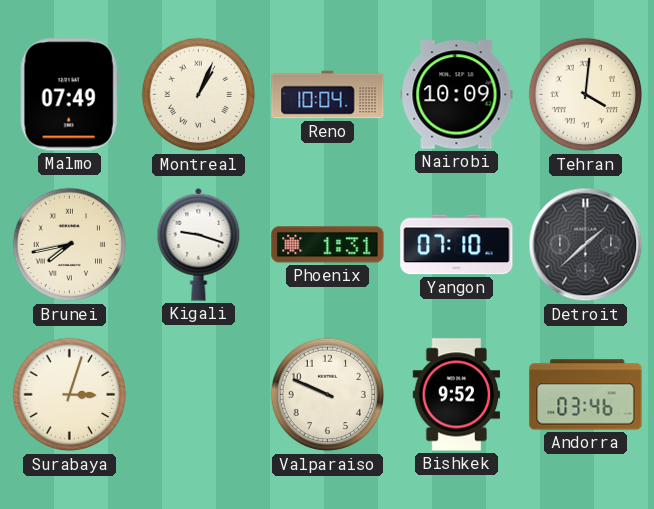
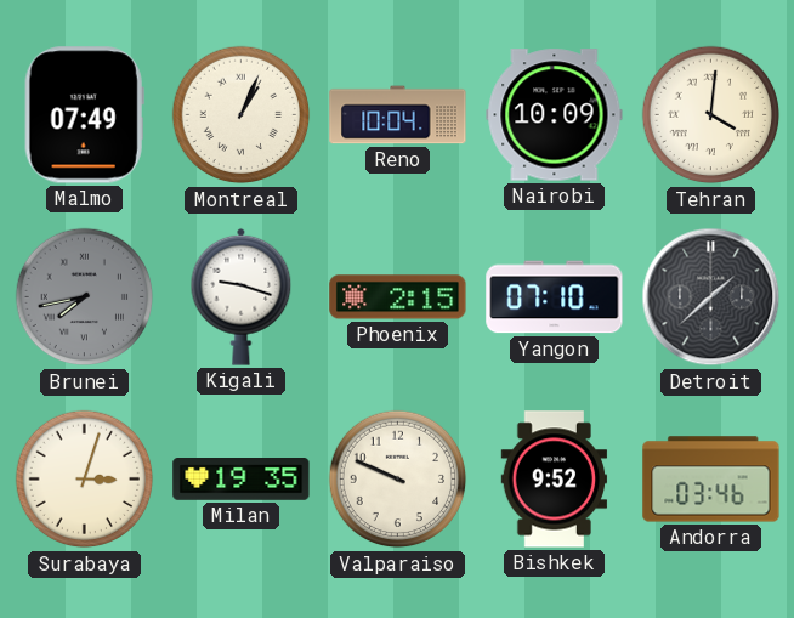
Brunei dial: cream -> grey (85, 297)
Phoenix: 1:31 -> 2:15 (398, 297)
Milan: none -> 19:35 (242, 480)
